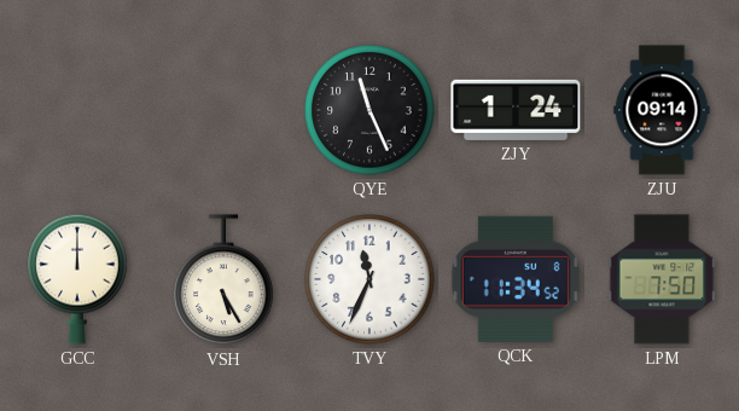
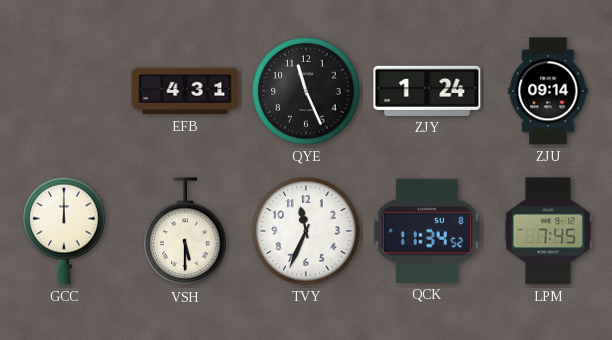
EFB: none -> 4:31 (185, 91)
VSH: 5:25 -> 5:30 (185, 232)
LPM: 7:50 -> 7:45 (548, 231)
